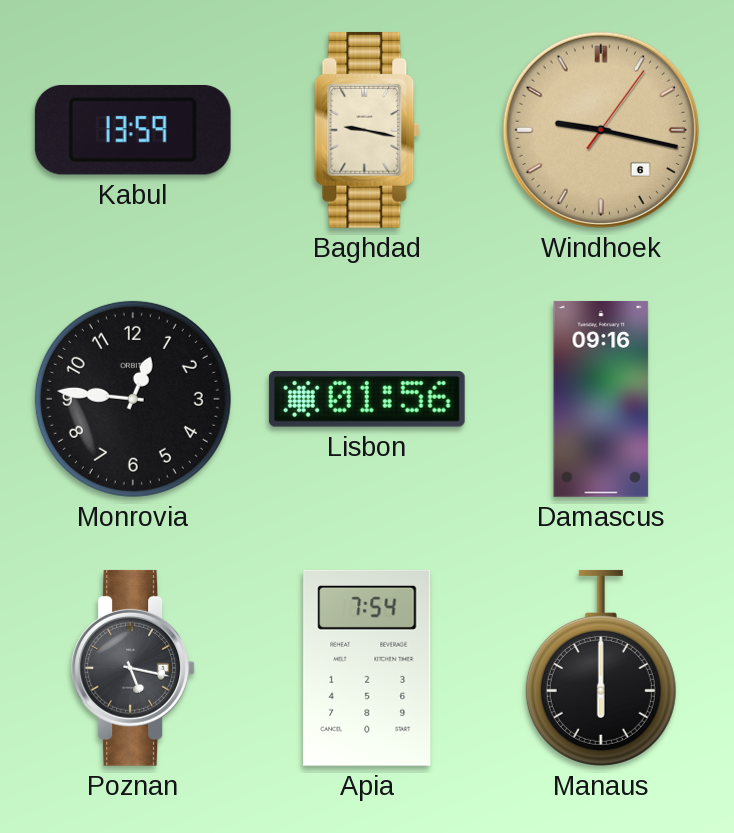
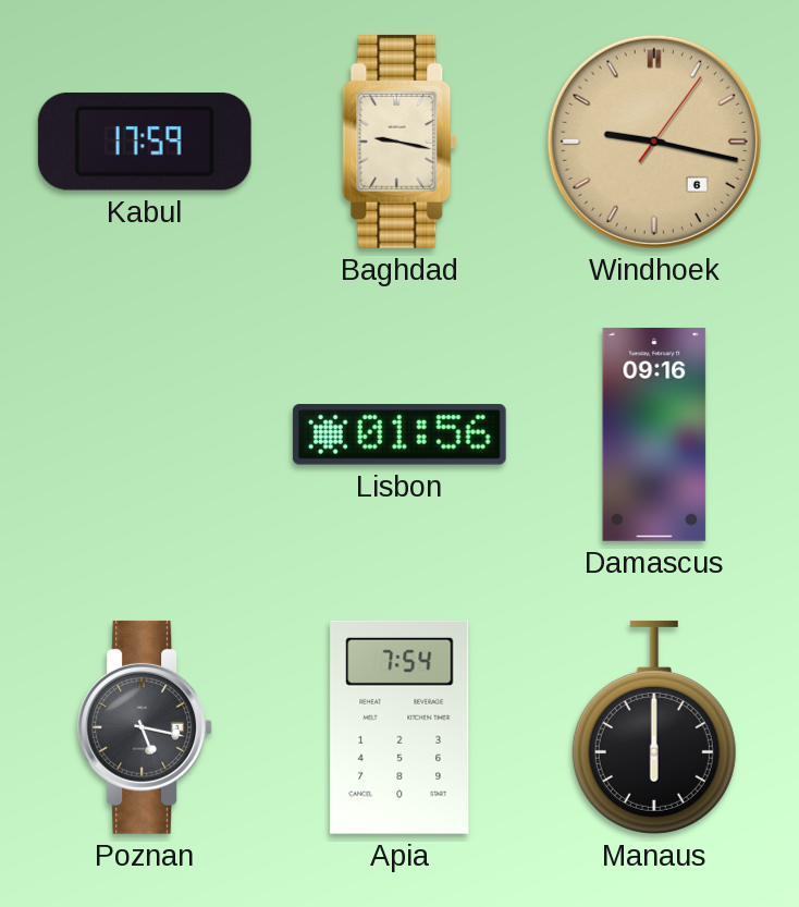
Kabul: 13:59 -> 17:59 (145, 142)
Monrovia: 12:46 -> none (133, 399)
